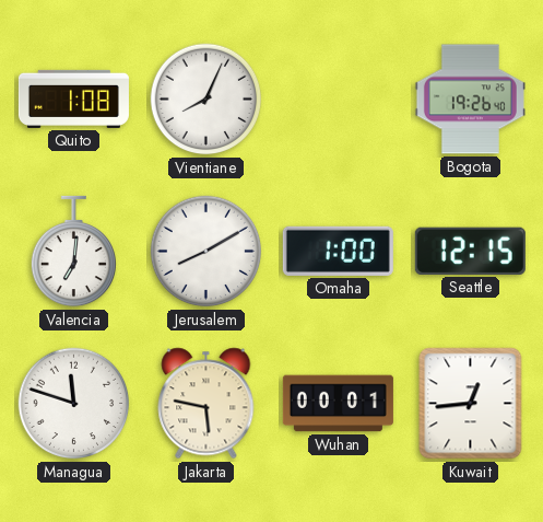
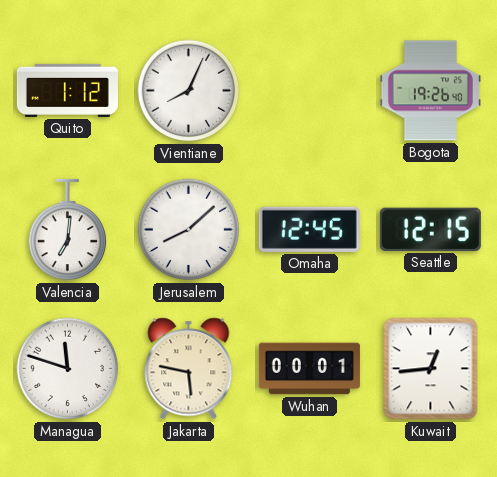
Quito: 1:08 -> 1:12 (67, 90)
Jerusalem: 8:10 -> 8:08 (189, 230)
Omaha: 1:00 -> 12:45 (309, 229)
